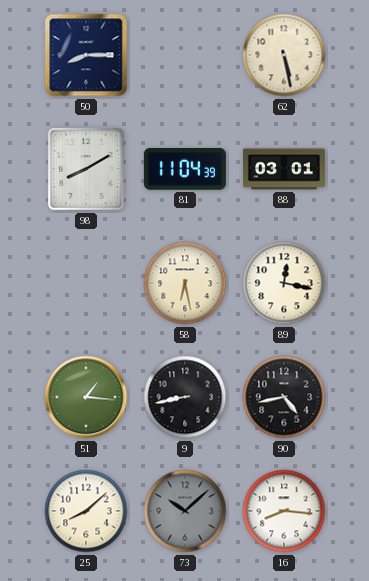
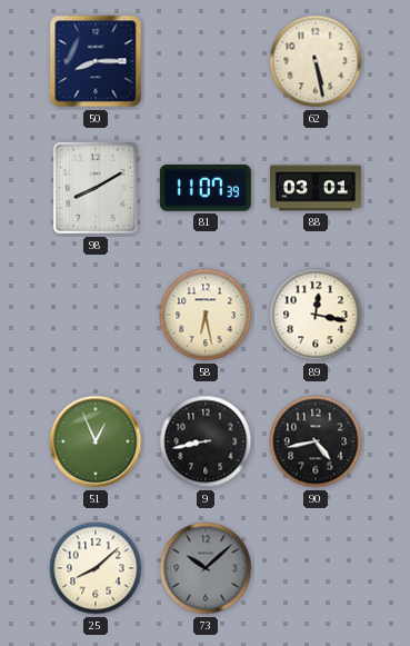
81: 11:04 -> 11:07 (206, 188)
51: 1:16 -> 12:56 (96, 441)
16: 8:16 -> none (284, 511)
